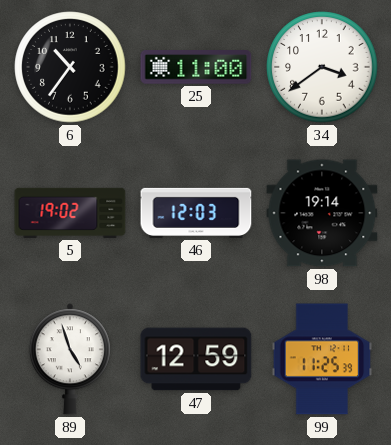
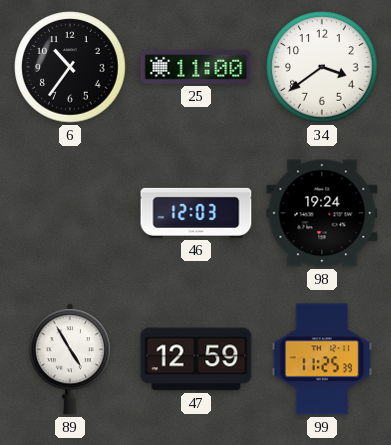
5: 19:02 -> none (70, 213)
98: 19:14 -> 19:24 (322, 213)
89: 4:57 -> 4:55 (70, 359)
